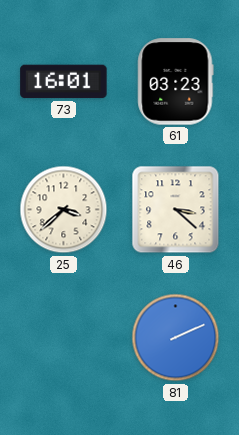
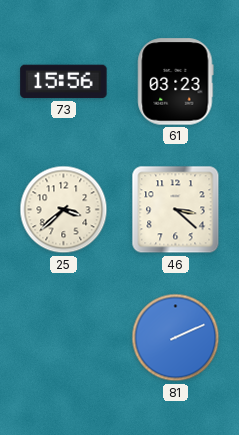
73: 16:01 -> 15:56 (64, 82)
